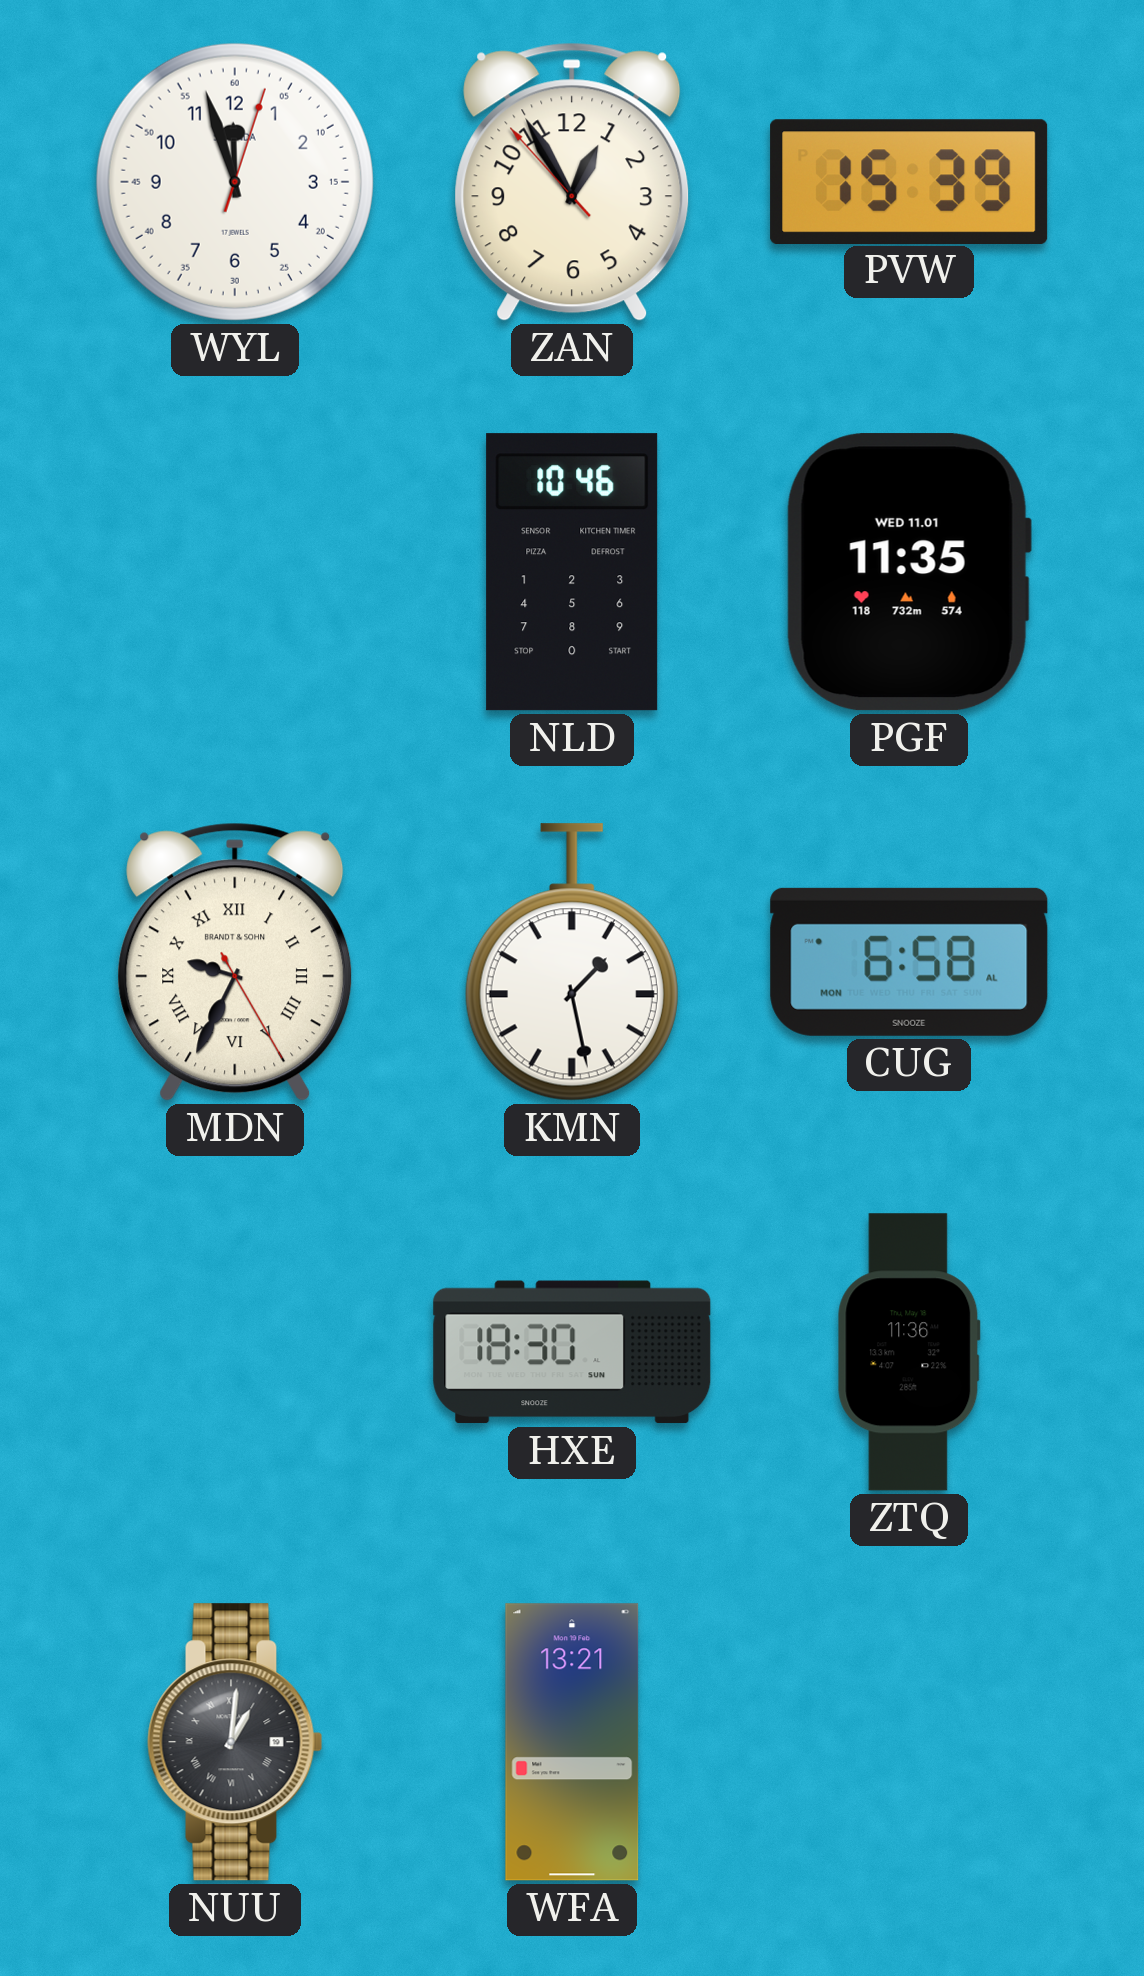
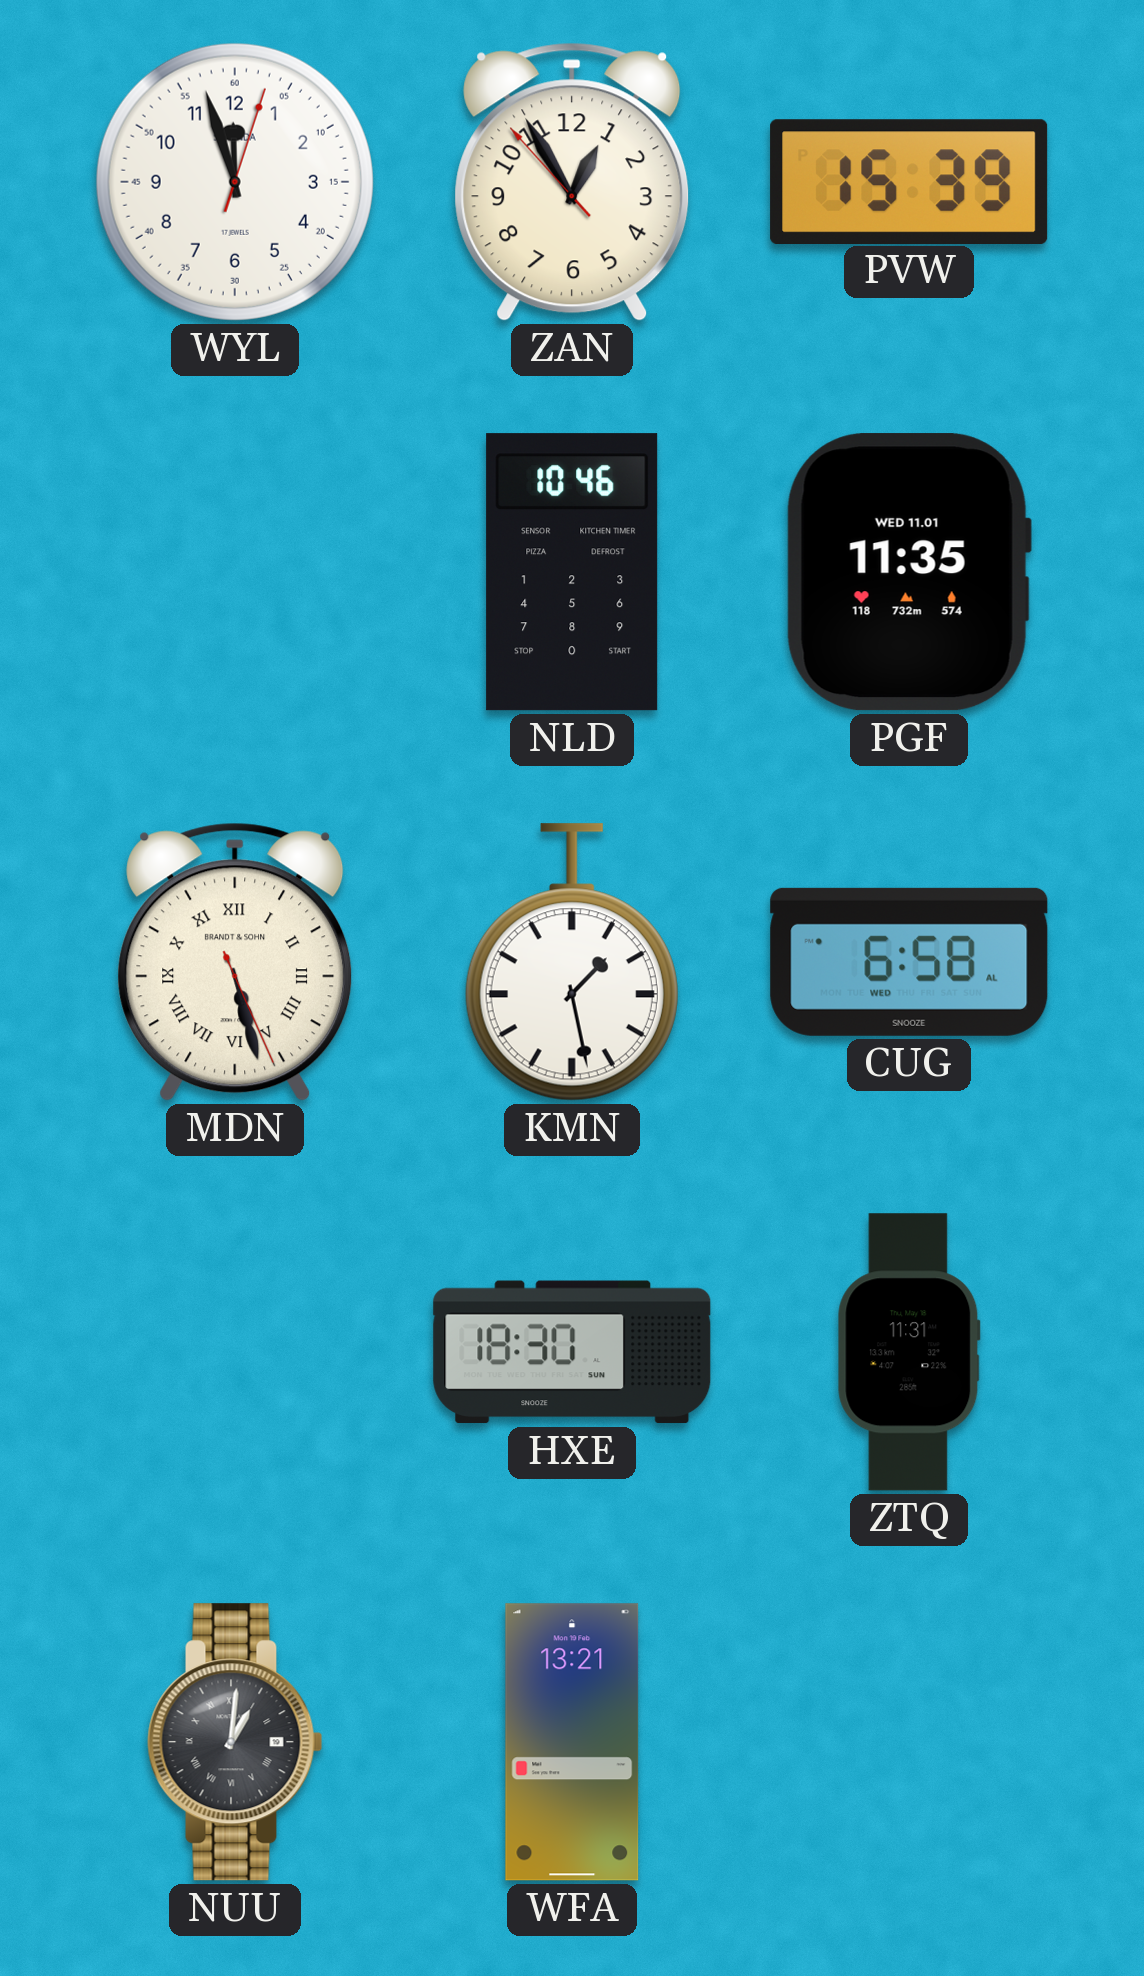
MDN: 9:34 -> 5:27 (235, 962)
CUG date: MON -> WED (909, 962)
ZTQ: 11:36 -> 11:31 (909, 1352)
